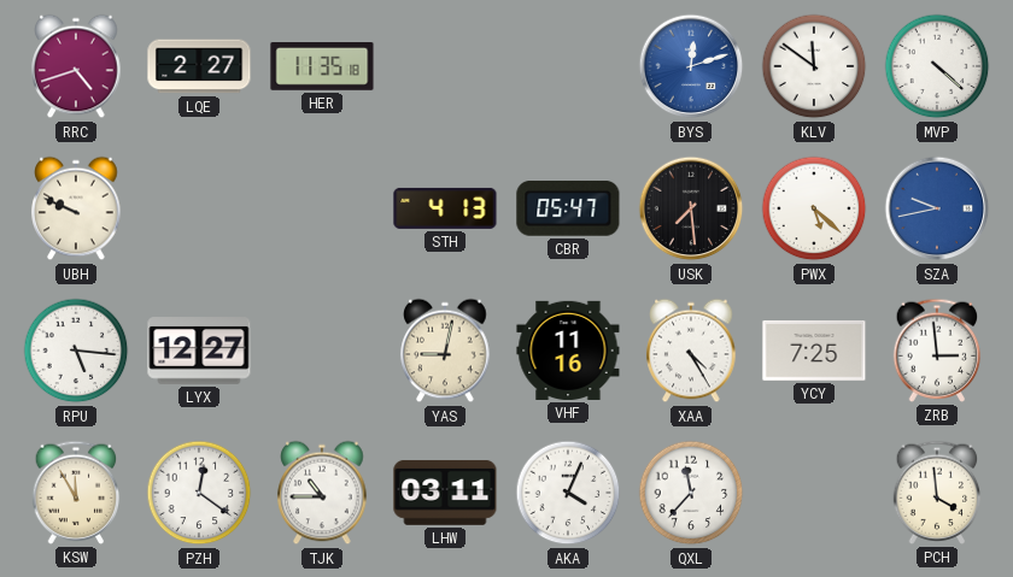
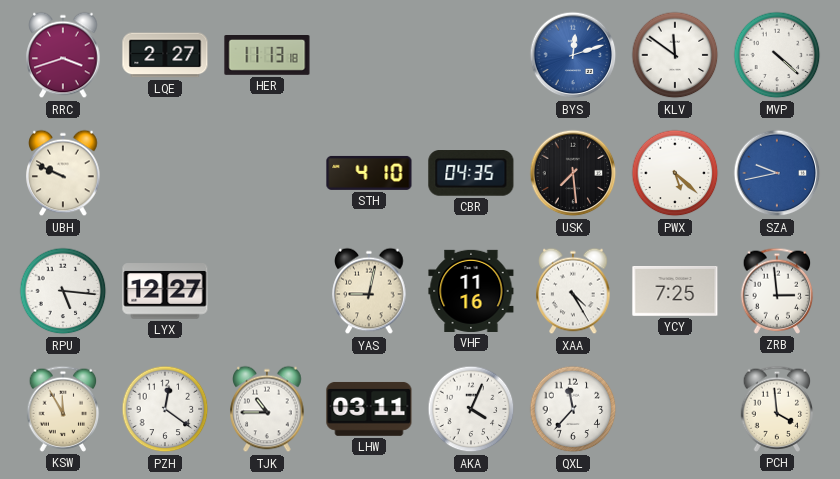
RRC: 4:42 -> 3:42 (63, 55)
HER: 11:35 -> 11:13 (267, 56)
STH: 4:13 -> 4:10 (369, 173)
CBR: 05:47 -> 04:35 (471, 174)
